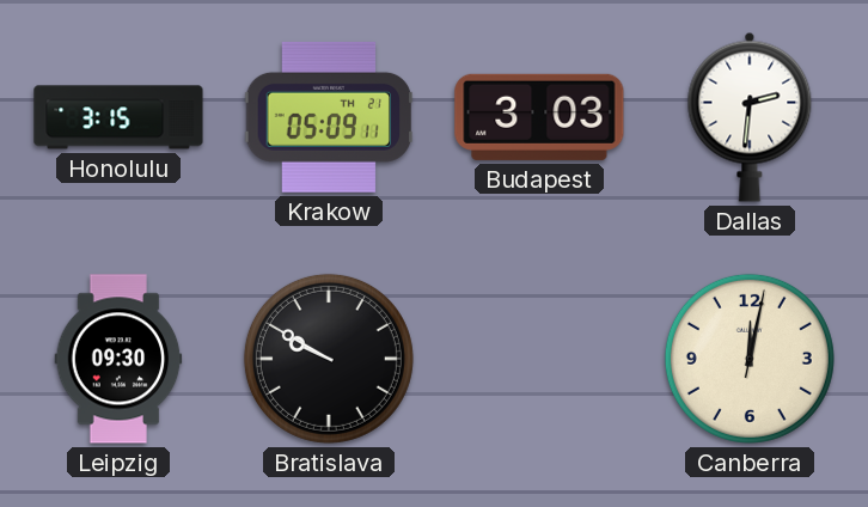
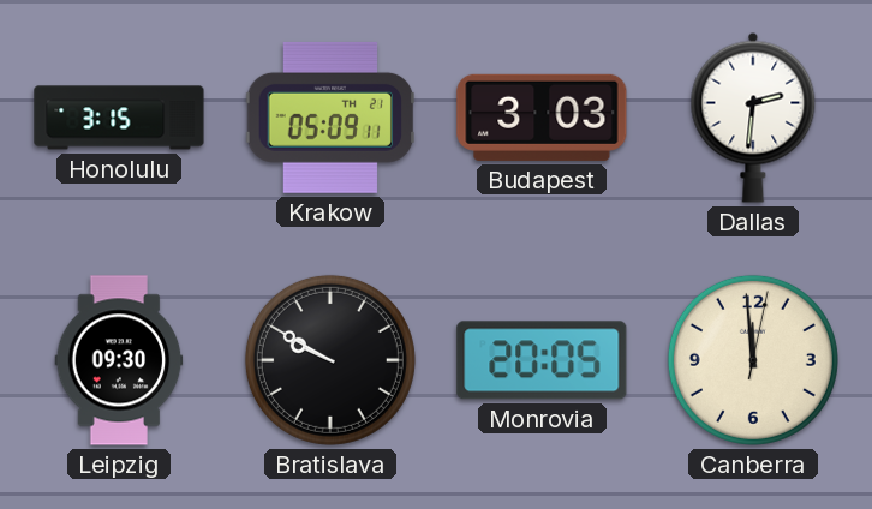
Monrovia: none -> 20:05 (542, 360)
Canberra: 12:02 -> 11:59 (753, 360)
